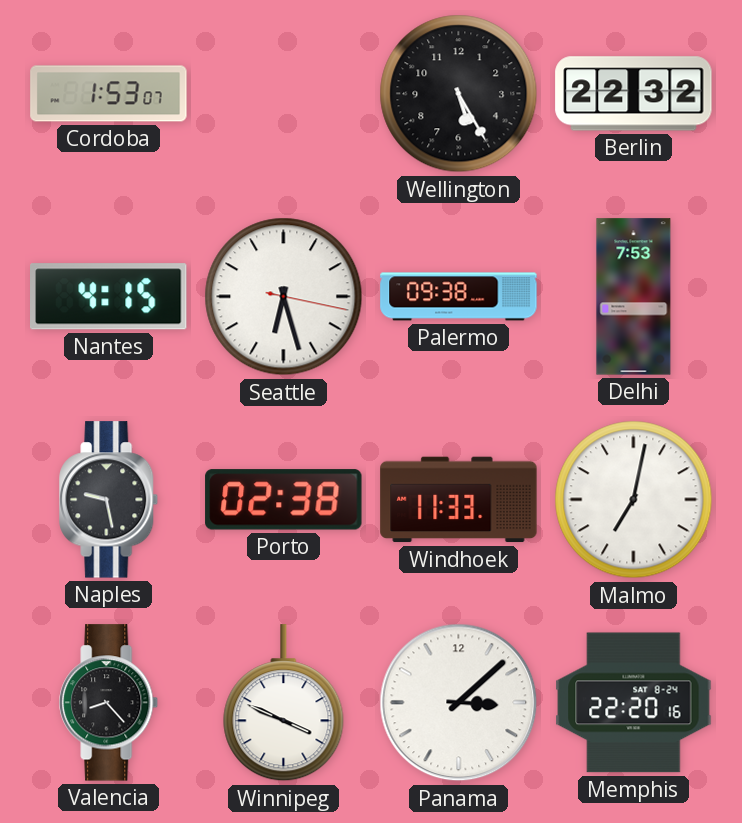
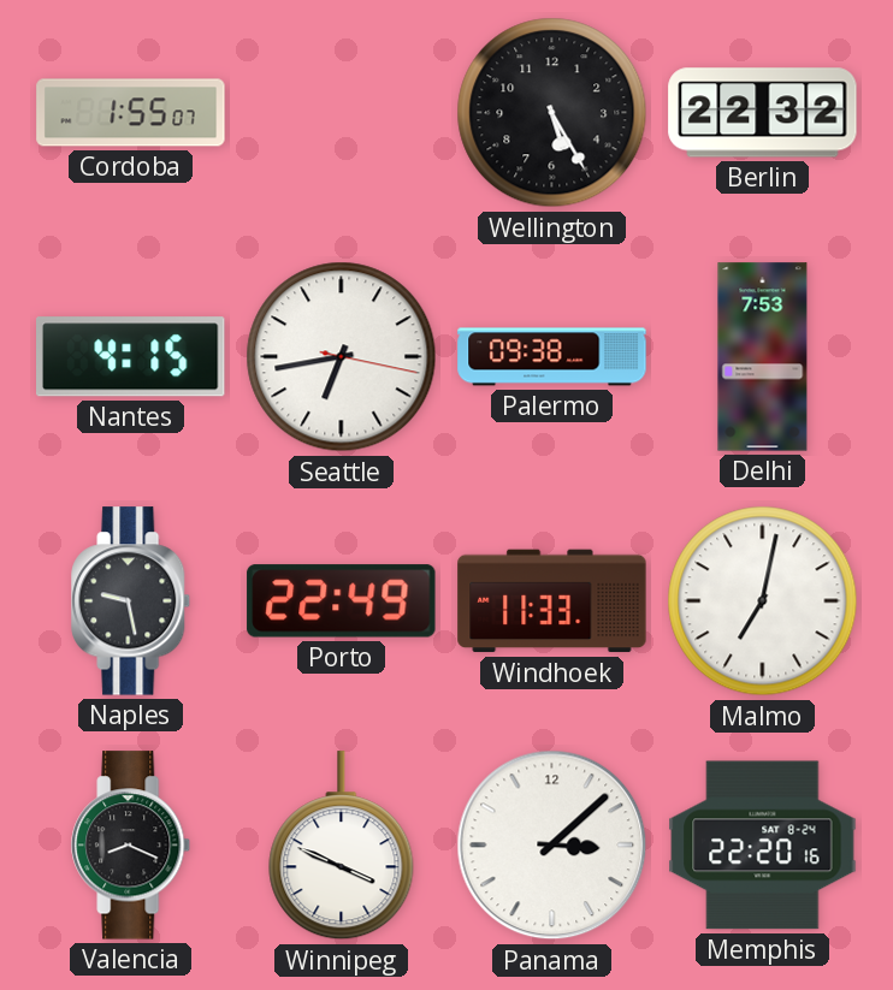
Cordoba: 1:53 -> 1:55 (131, 113)
Seattle: 6:27 -> 6:43 (342, 357)
Porto: 02:38 -> 22:49 (342, 601)
Valencia: 8:23 -> 8:19 (131, 846)
